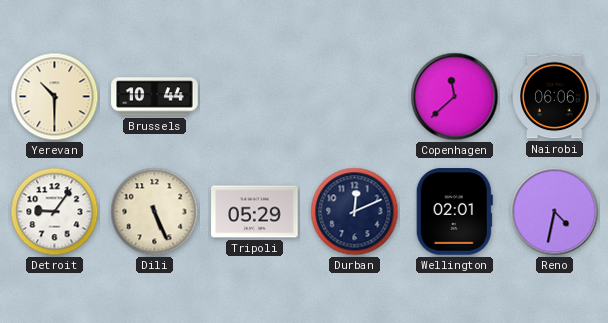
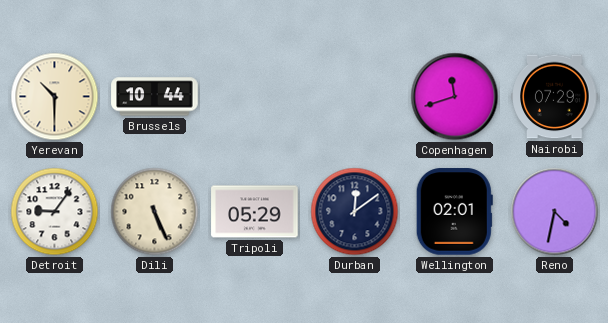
Copenhagen: 11:38 -> 11:42 (455, 97)
Nairobi: 06:06 -> 07:29 (555, 97)
Durban: 12:11 -> 12:09 (355, 212)
